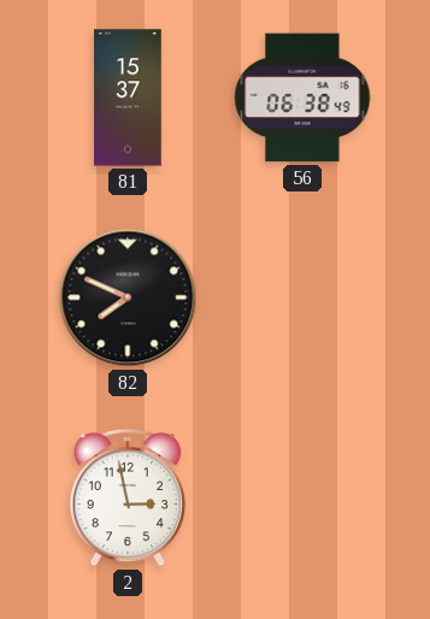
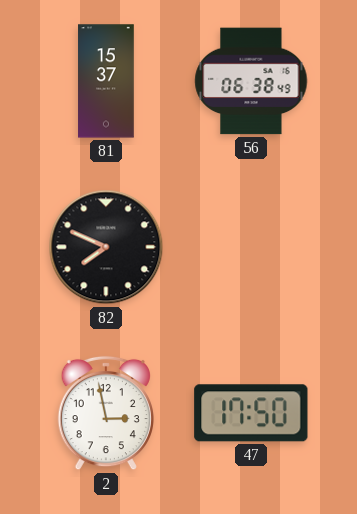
47: none -> 17:50 (251, 413)
